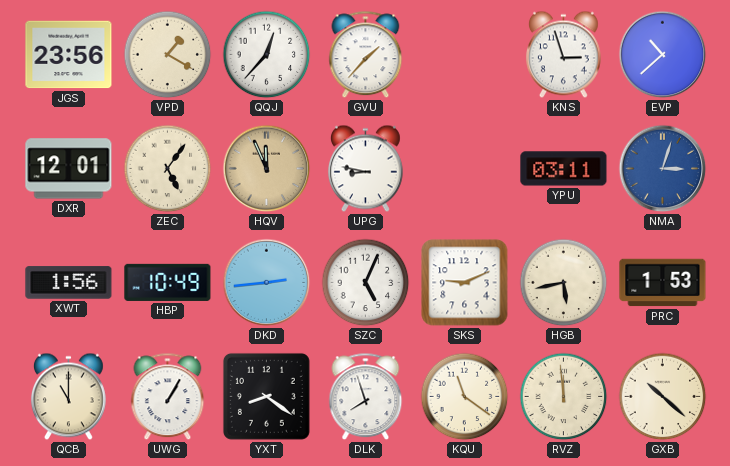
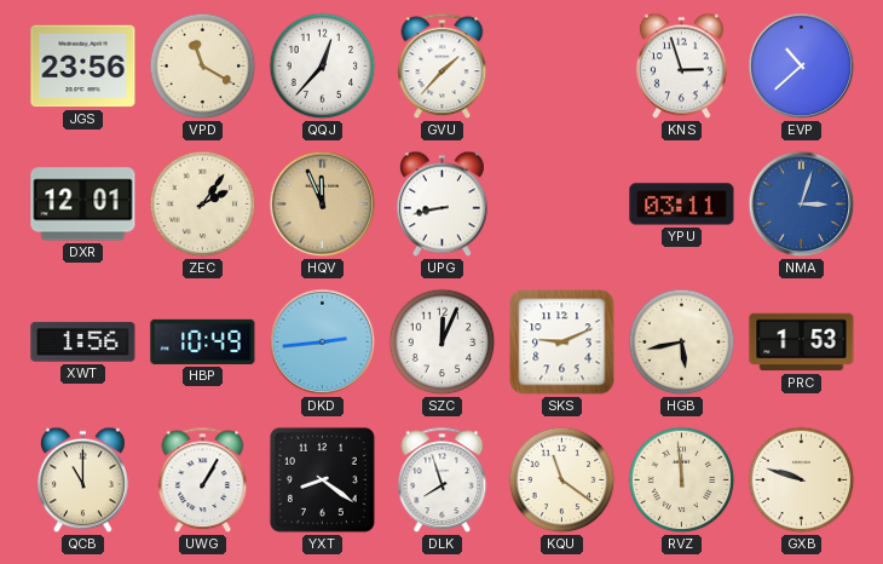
VPD: 1:20 -> 11:20 (203, 67)
ZEC: 5:06 -> 2:06 (203, 205)
UPG: 8:47 -> 8:43 (442, 205)
SZC: 5:04 -> 12:04 (443, 343)
GXB: 10:22 -> 9:48 (802, 480)
